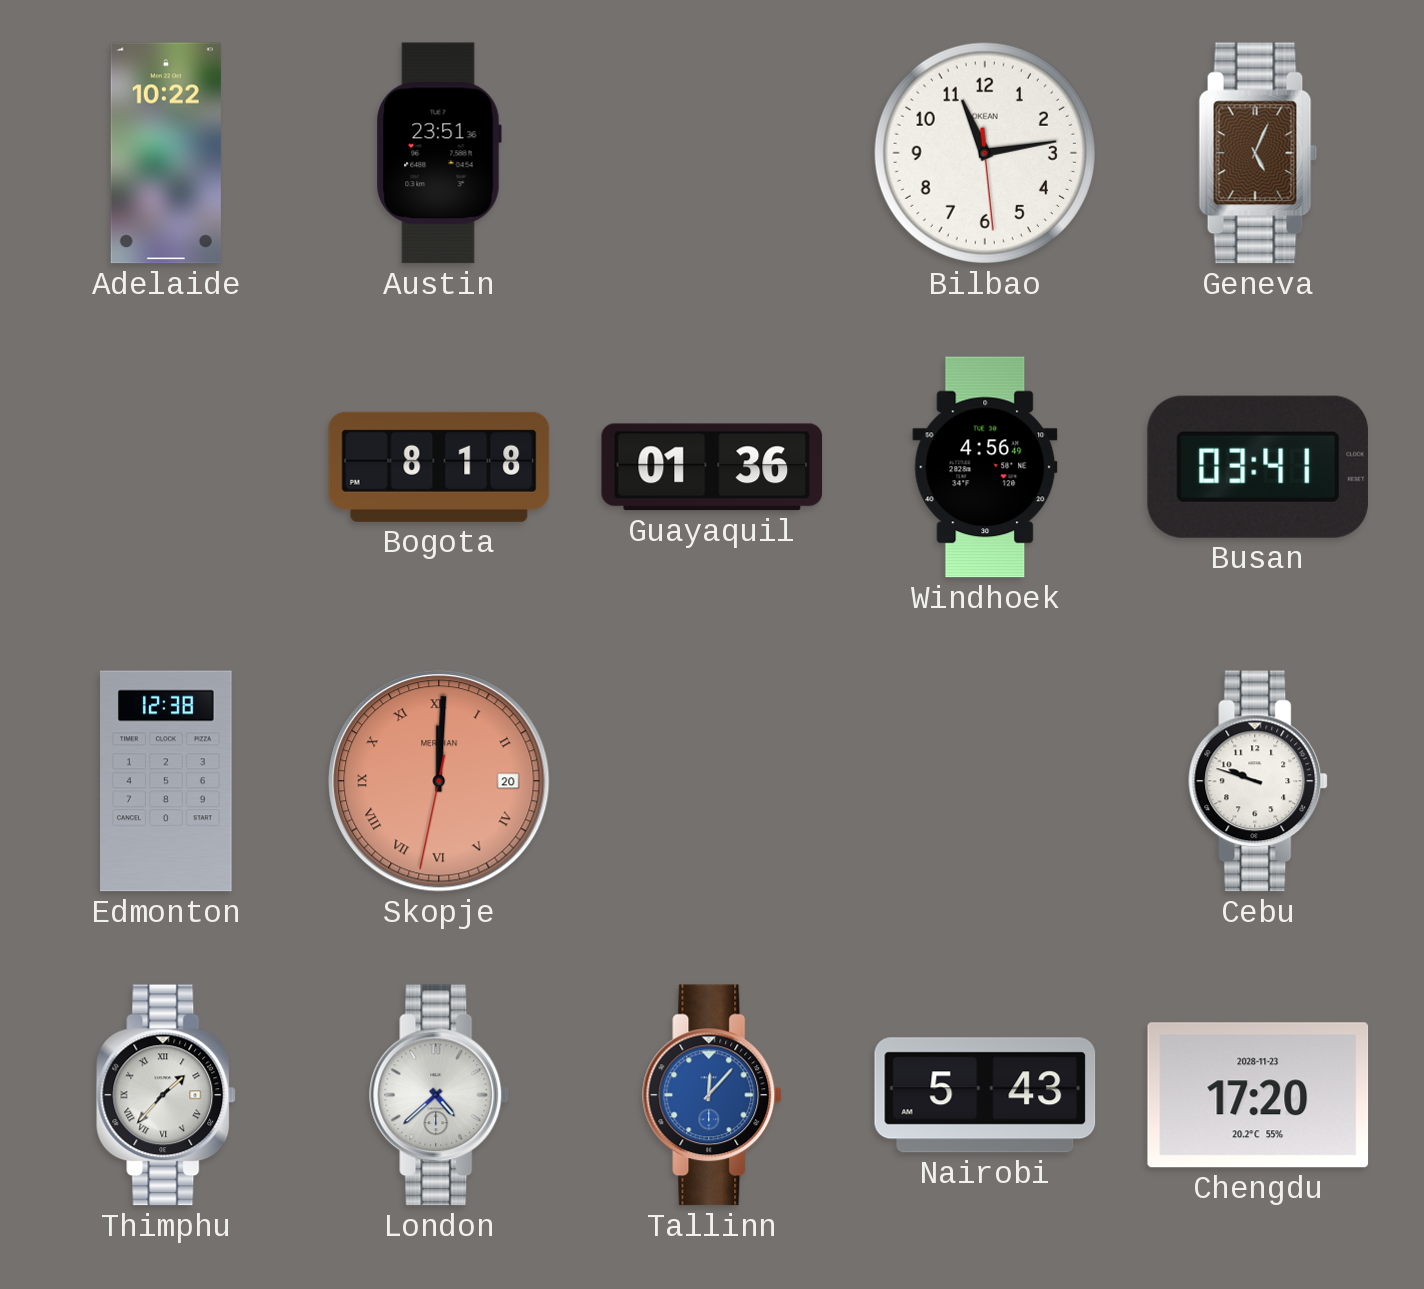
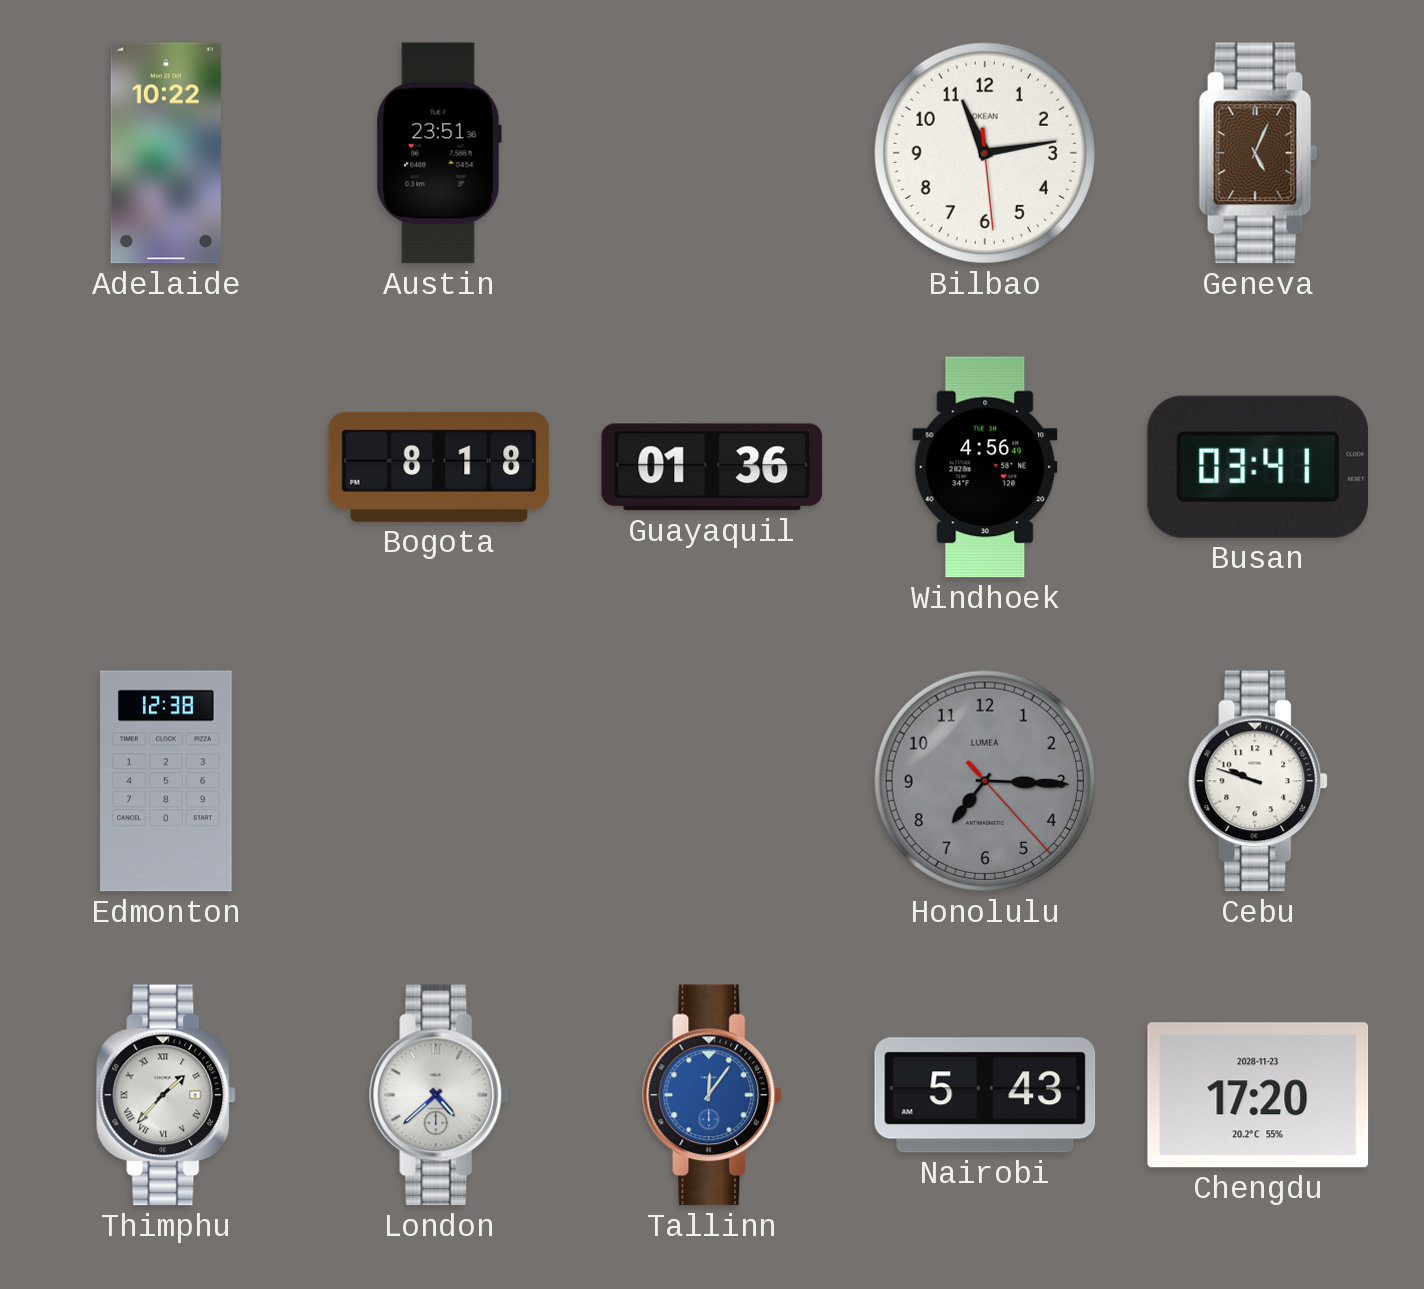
Skopje: 12:00 -> none (439, 781)
Honolulu: none -> 7:15 (985, 781)
Tallinn: 12:07 -> 12:06 (713, 1095)
